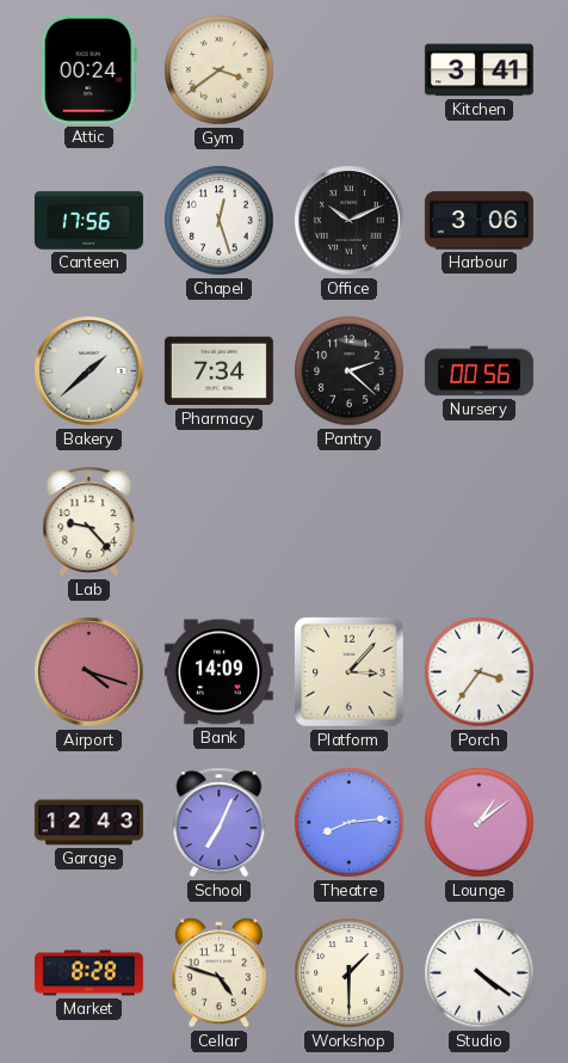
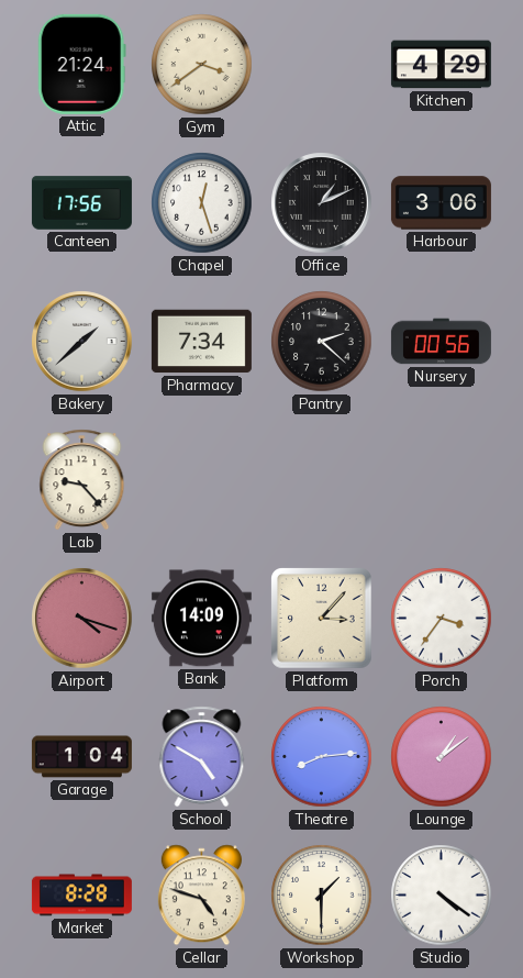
Attic: 00:24 -> 21:24 (81, 64)
Kitchen: 3:41 -> 4:29 (441, 65)
Office: 10:11 -> 1:11 (322, 203)
Garage: 12:43 -> 1:04 (81, 757)
School: 7:04 -> 4:50 (202, 757)
